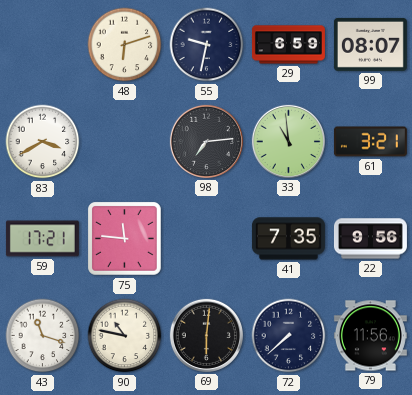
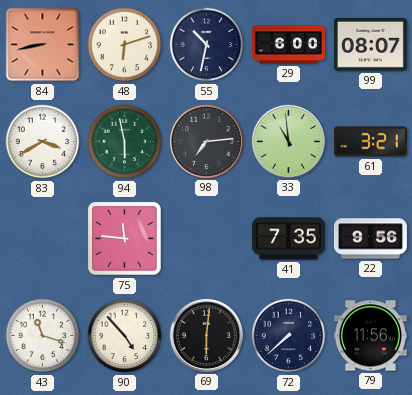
84: none -> 8:43 (43, 45)
55: 9:32 -> 10:32 (207, 45)
29: 6:59 -> 6:00 (288, 45)
94: none -> 5:58 (125, 142)
59: 17:21 -> none (42, 239)
90: 10:47 -> 4:53 (125, 336)
